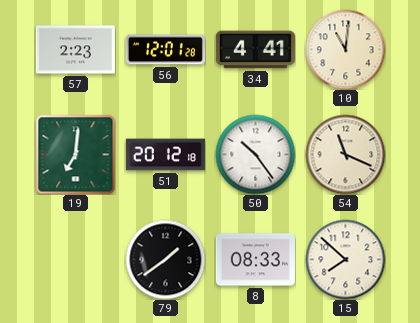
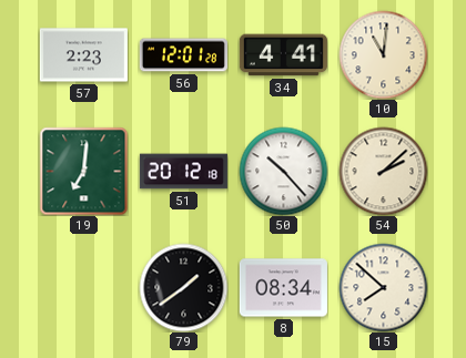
50: 10:24 -> 10:23 (283, 171)
54: 11:19 -> 2:08 (383, 171)
8: 08:33 -> 08:34 (283, 288)
